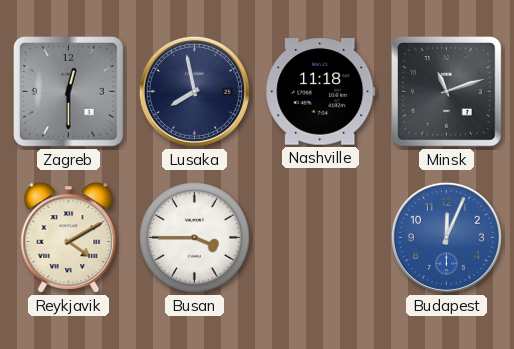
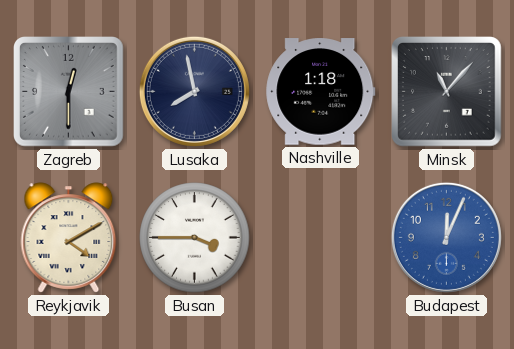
Nashville: 11:18 -> 1:18 (321, 92)
Minsk: 11:12 -> 11:07 (447, 92)
